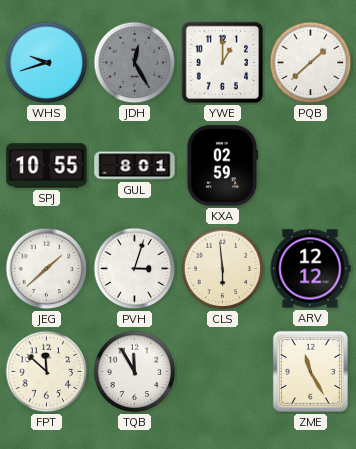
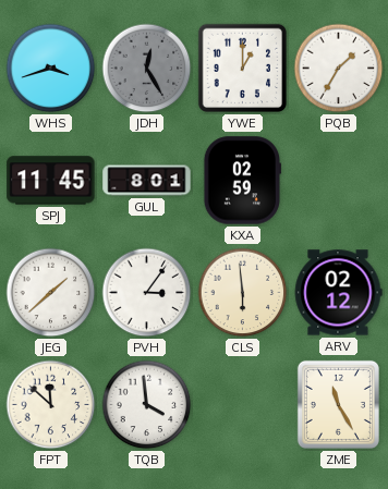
WHS: 9:42 -> 3:42 (51, 69)
PQB: 1:38 -> 1:35 (339, 69)
SPJ: 10:55 -> 11:45 (51, 181)
PVH: 3:03 -> 3:06 (147, 293)
ARV: 12:12 -> 02:12 (338, 293)
TQB: 11:55 -> 3:59 (147, 405)
